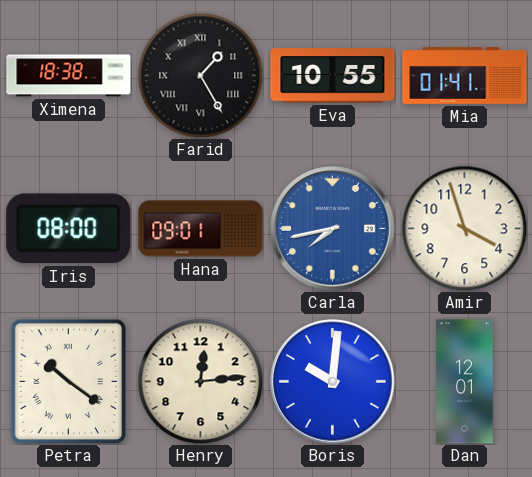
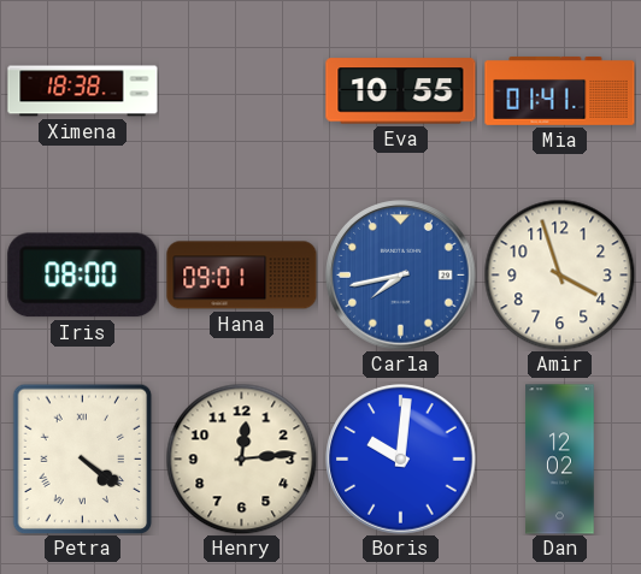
Farid: 1:25 -> none (200, 75)
Petra: 10:21 -> 4:21 (83, 458)
Dan: 12:01 -> 12:02 (560, 460)
